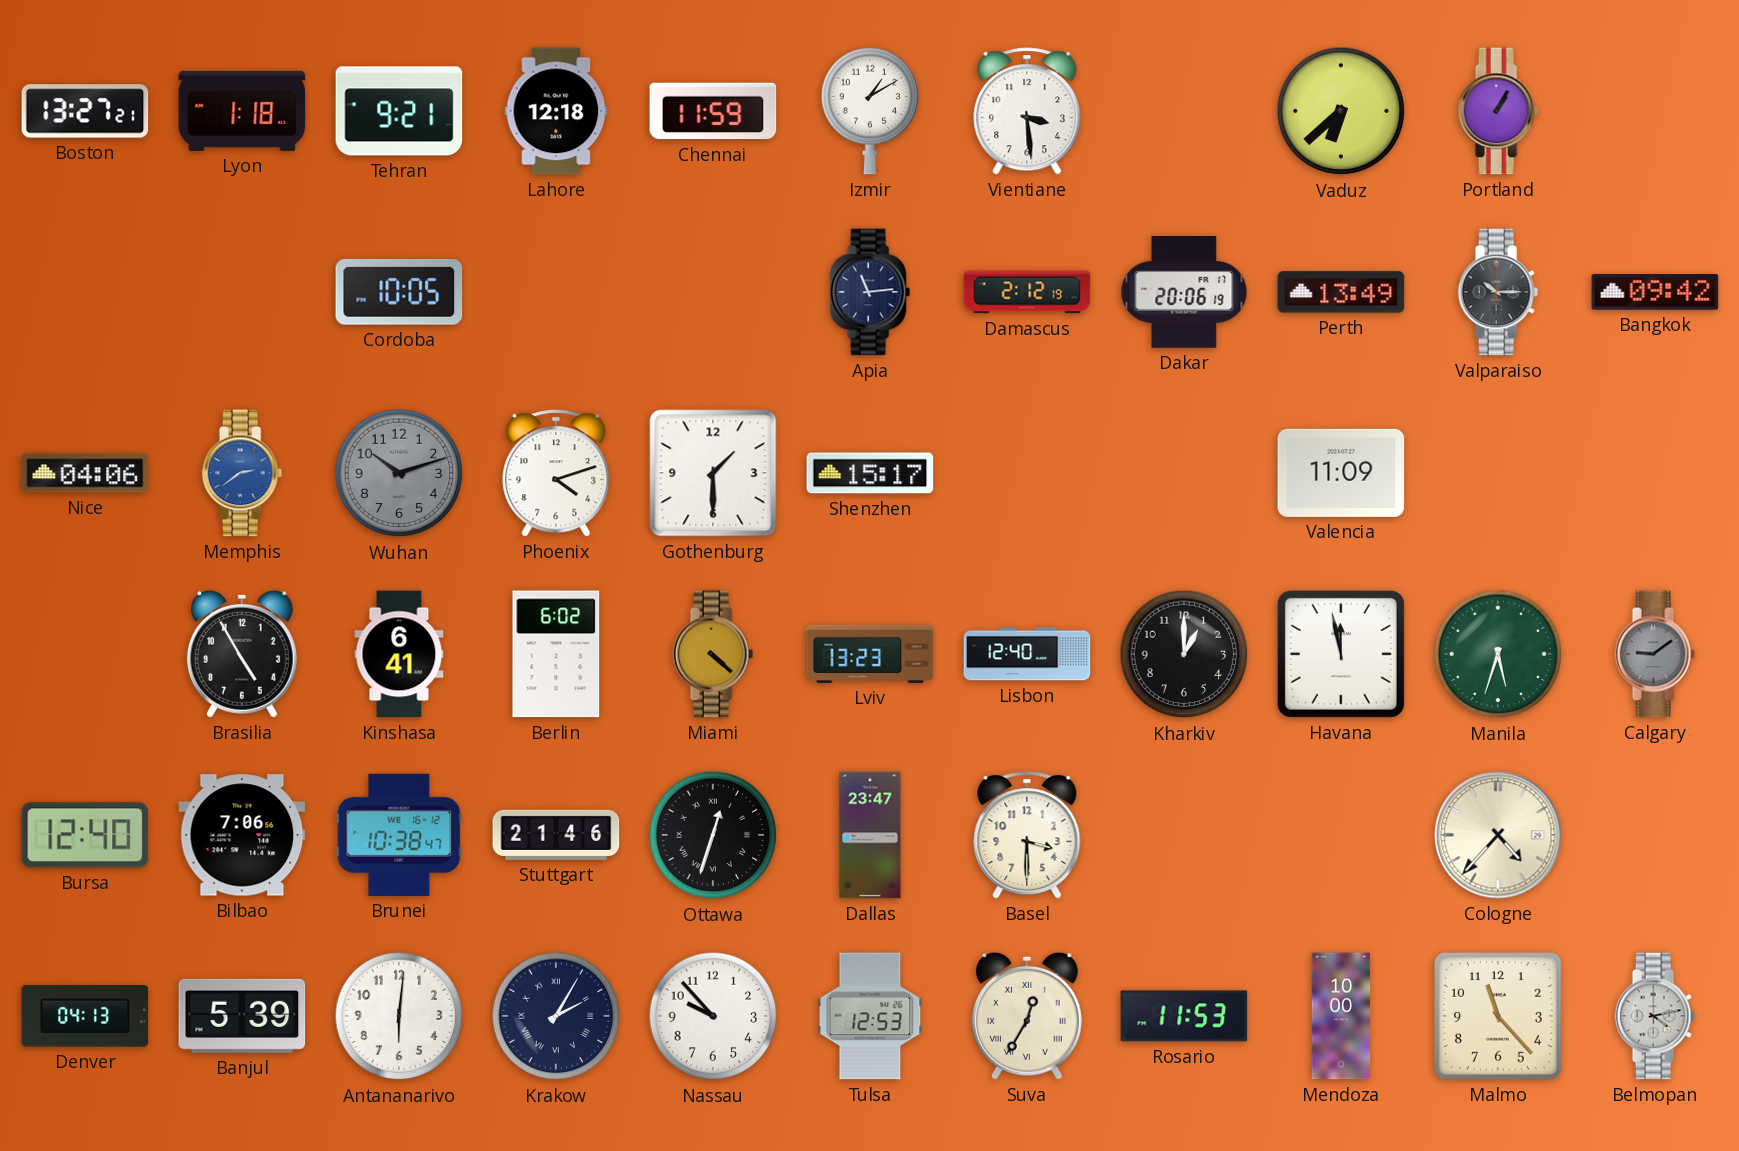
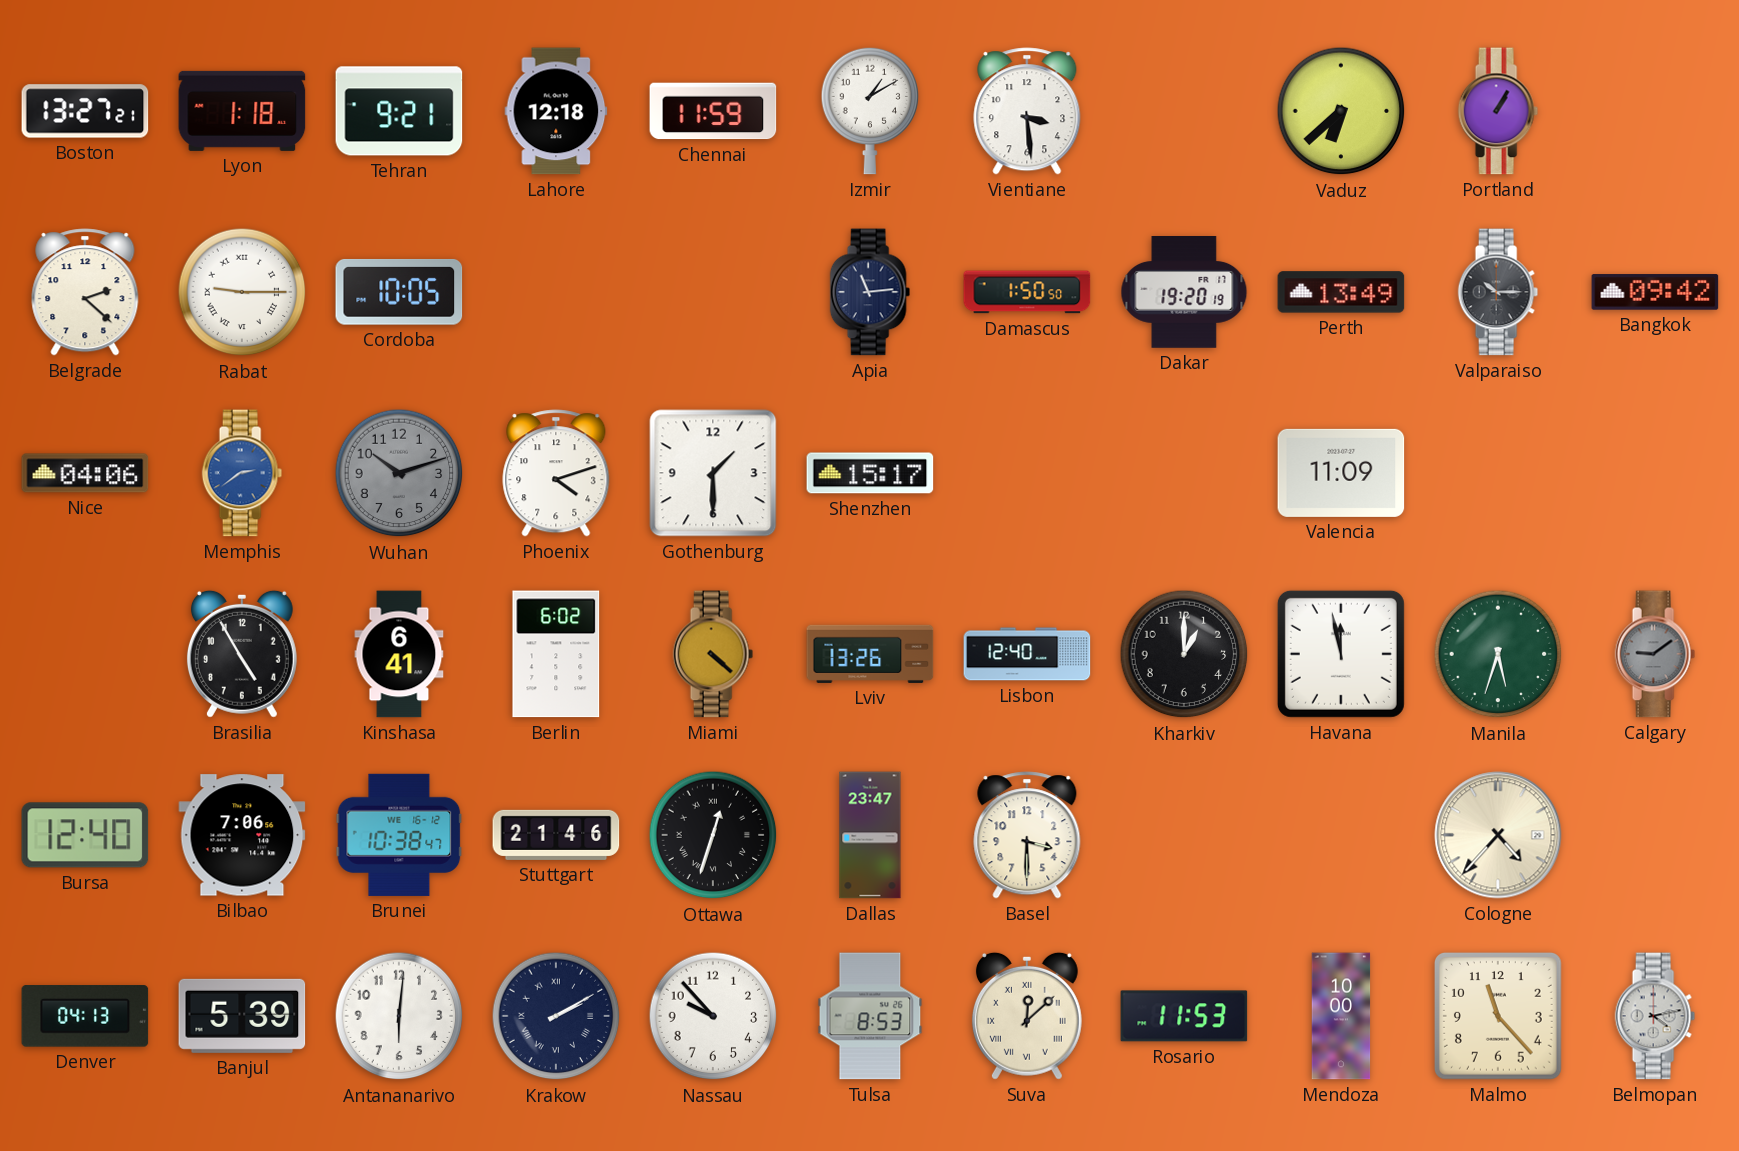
Belgrade: none -> 2:22 (85, 292)
Rabat: none -> 9:15 (242, 292)
Damascus: 2:12 -> 1:50 (1027, 292)
Dakar: 20:06 -> 19:20 (1184, 293)
Lviv: 13:23 -> 13:26 (870, 654)
Krakow: 2:05 -> 2:10 (556, 1016)
Tulsa: 12:53 -> 8:53 (870, 1016)
Suva: 12:35 -> 12:08 (1027, 1016)
